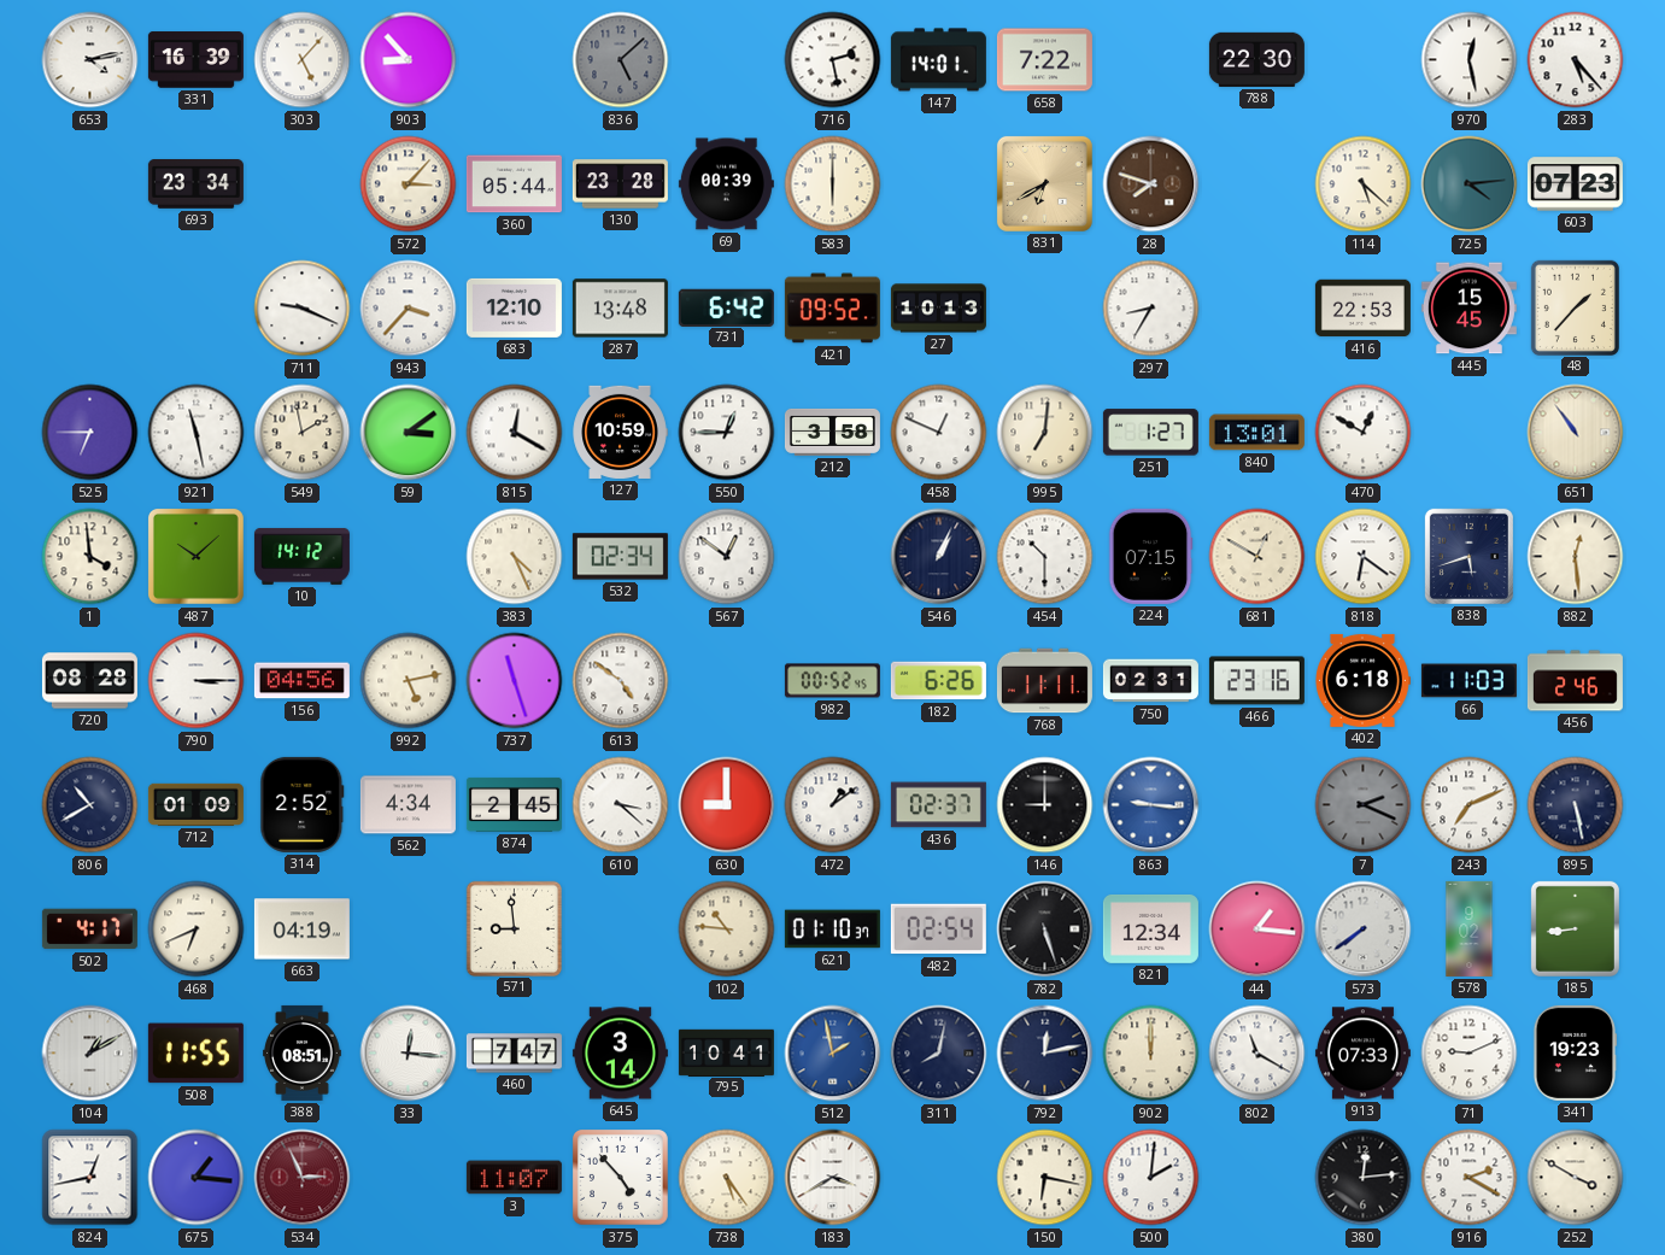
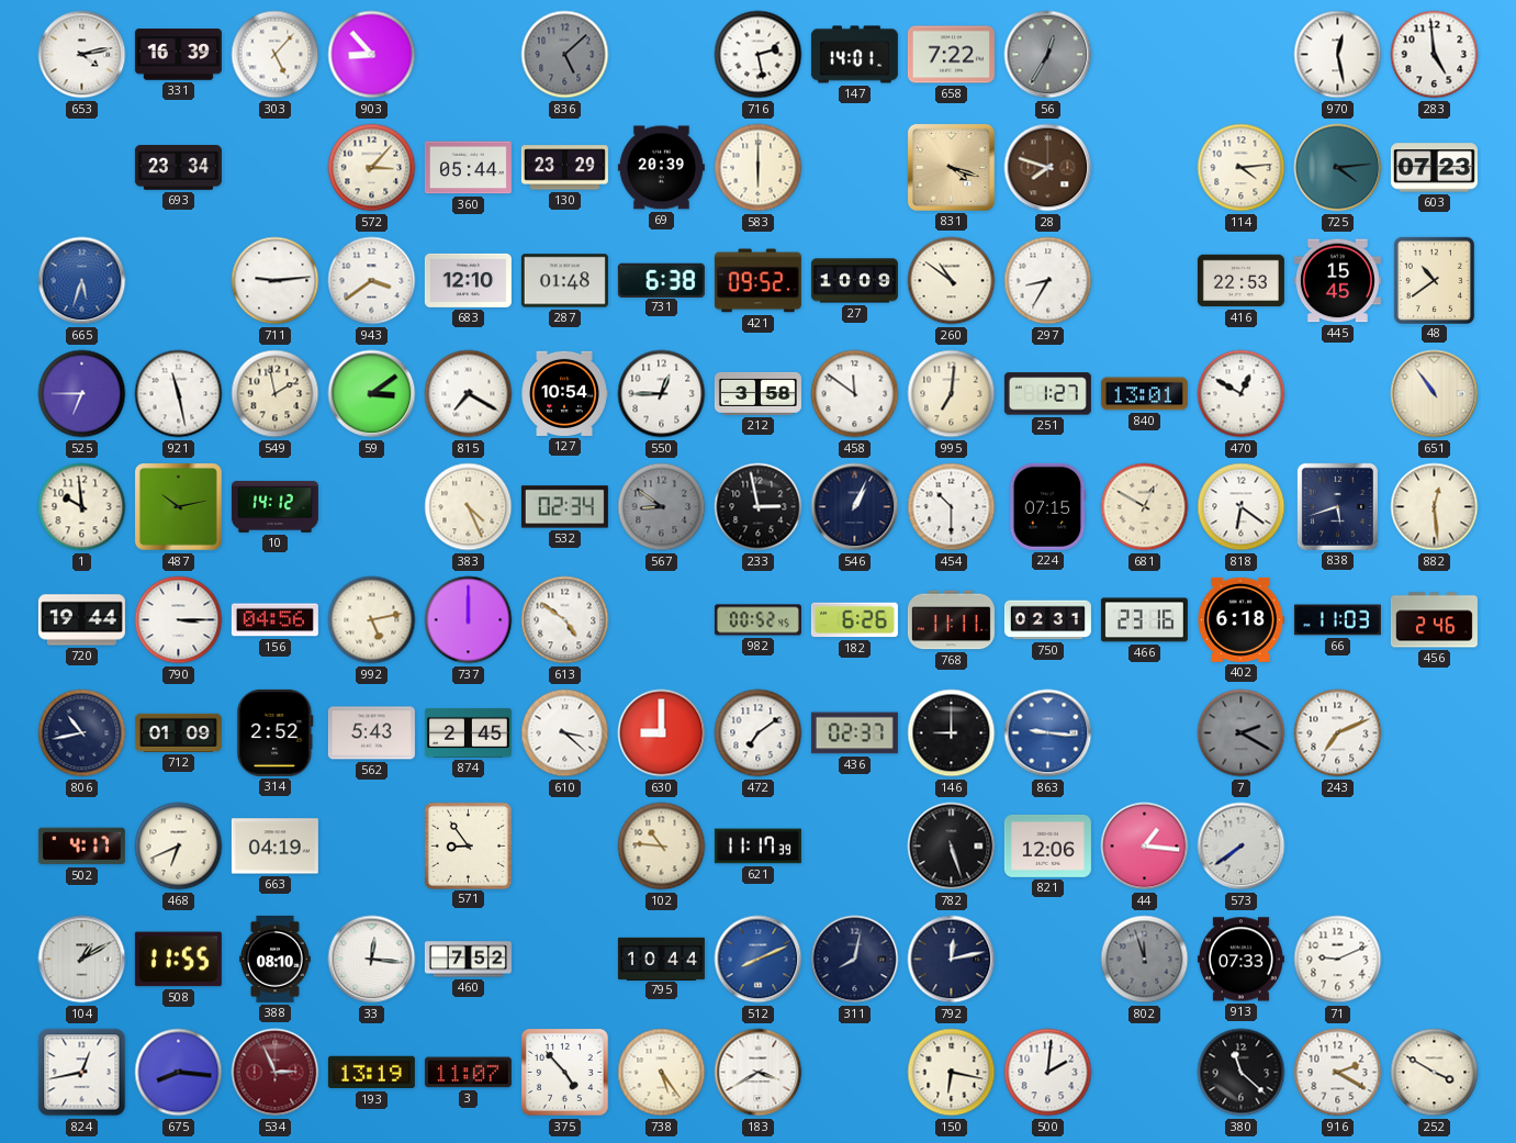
56: none -> 12:35 (1048, 55)
788: 22:30 -> none (1256, 59)
283: 5:23 -> 4:59 (1435, 55)
130: 23:28 -> 23:29 (564, 168)
69: 00:39 -> 20:39 (661, 168)
831: 6:40 -> 4:18 (951, 167)
114: 5:22 -> 4:14 (1242, 168)
665: none -> 5:33 (82, 281)
711: 9:19 -> 9:14 (276, 281)
943: 3:37 -> 3:39 (372, 281)
287: 13:48 -> 01:48 (564, 281)
731: 6:42 -> 6:38 (661, 280)
27: 10:13 -> 10:09 (854, 281)
260: none -> 10:51 (952, 281)
48: 1:37 -> 10:39 (1434, 280)
815: 12:20 -> 7:20 (469, 394)
127: 10:59 -> 10:54 (564, 393)
458: 12:49 -> 11:51 (855, 394)
1: 3:59 -> 9:59 (82, 507)
487: 10:08 -> 10:13 (179, 507)
567: 12:51 -> 8:51 (662, 507)
567 dial: white -> grey (662, 507)
233: none -> 2:58 (759, 507)
720: 08:28 -> 19:44 (81, 620)
737: 11:27 -> 12:00 (469, 620)
806: 10:40 -> 10:43 (82, 733)
562: 4:34 -> 5:43 (371, 733)
472: 1:09 -> 7:09 (759, 733)
7: 2:19 -> 2:20 (1242, 733)
895: 5:28 -> none (1576, 805)
571: 8:59 -> 8:54 (469, 845)
621: 01:10 -> 11:17 (757, 847)
482: 02:54 -> none (938, 929)
821: 12:34 -> 12:06 (1047, 845)
578: 9:02 -> none (1470, 928)
185: 8:44 -> none (1575, 928)
388: 08:51 -> 08:10 (276, 959)
460: 7:47 -> 7:52 (468, 960)
645: 3:14 -> none (620, 1054)
795: 10:41 -> 10:44 (661, 959)
512: 1:58 -> 8:11 (759, 960)
902: 12:00 -> none (1151, 1054)
802: 11:20 -> 11:57 (1145, 960)
802 dial: white -> grey (1145, 960)
341: 19:23 -> none (1575, 1052)
675: 1:16 -> 8:16 (179, 1073)
193: none -> 13:19 (371, 1073)
380: 12:14 -> 11:22 (1242, 1073)
